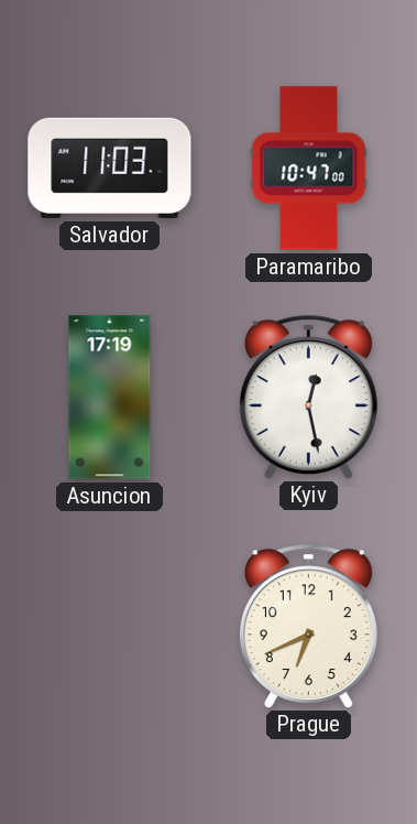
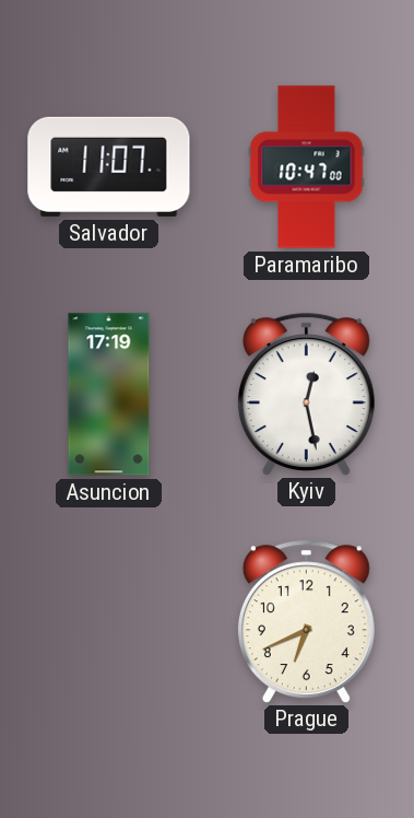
Salvador: 11:03 -> 11:07 (109, 166)
